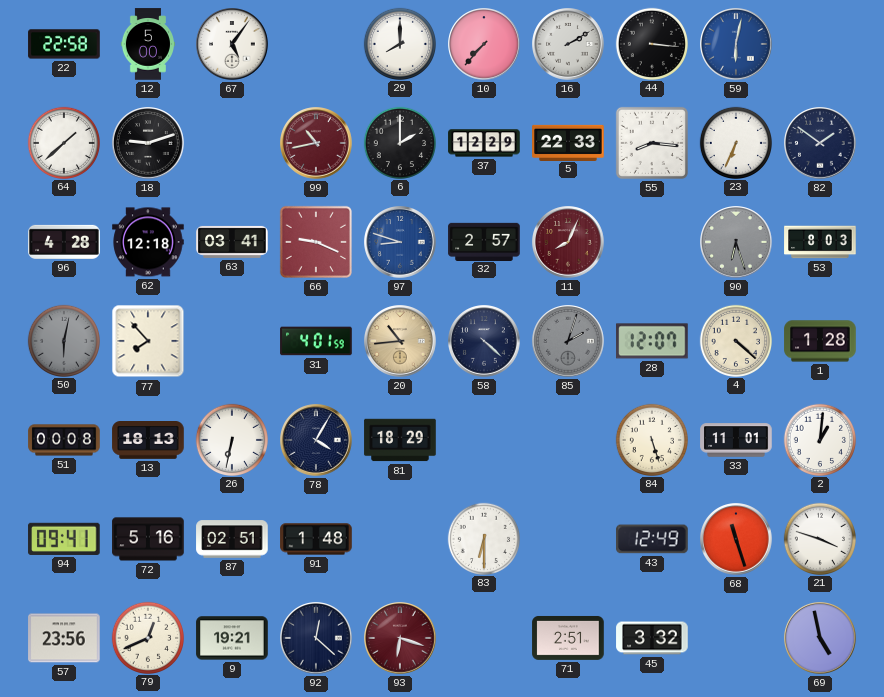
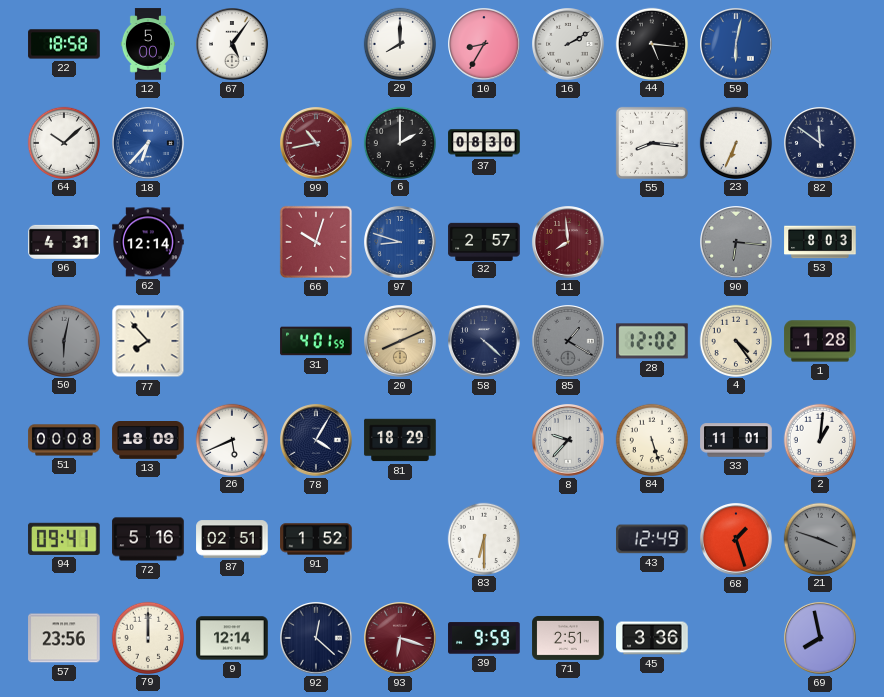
22: 22:58 -> 18:58 (64, 44)
10: 7:37 -> 8:35 (484, 44)
44: 3:16 -> 5:16 (651, 43)
64: 1:38 -> 10:08 (63, 142)
18: 9:12 -> 6:37 (148, 143)
18 dial: black -> blue (148, 143)
37: 12:29 -> 08:30 (484, 143)
5: 22:33 -> none (568, 142)
82: 1:51 -> 11:51 (820, 143)
96: 4:28 -> 4:31 (64, 242)
62: 12:18 -> 12:14 (148, 242)
63: 03:41 -> none (232, 242)
66: 9:19 -> 10:03 (316, 242)
11: 8:04 -> 7:59 (568, 242)
90: 6:27 -> 6:16 (736, 242)
20: 10:44 -> 8:11 (400, 341)
85: 2:03 -> 1:20 (568, 341)
28: 12:07 -> 12:02 (652, 341)
4: 4:22 -> 4:24 (735, 340)
13: 18:13 -> 18:09 (148, 441)
26: 6:32 -> 5:41 (231, 439)
8: none -> 9:37 (568, 440)
91: 1:48 -> 1:52 (316, 539)
68: 11:27 -> 1:27 (736, 539)
21 dial: white -> grey (819, 538)
79: 12:41 -> 12:00 (147, 637)
9: 19:21 -> 12:14 (232, 638)
39: none -> 9:59 (484, 638)
45: 3:32 -> 3:36 (652, 638)
69: 4:58 -> 7:58 (820, 638)
